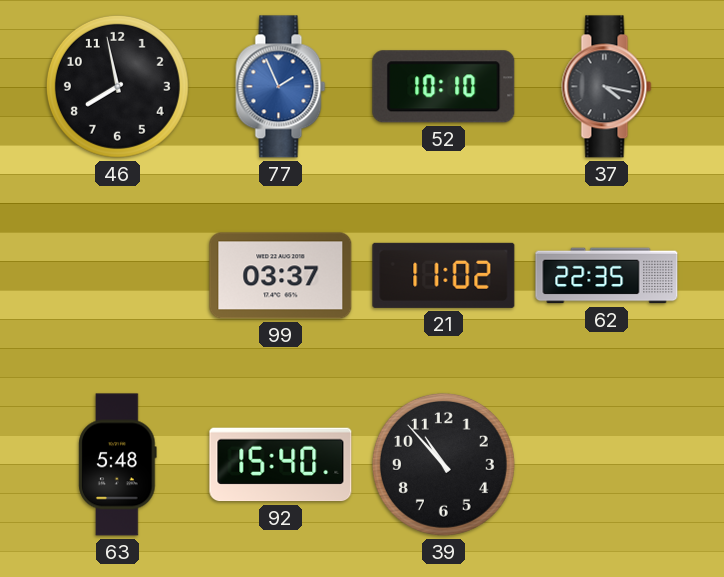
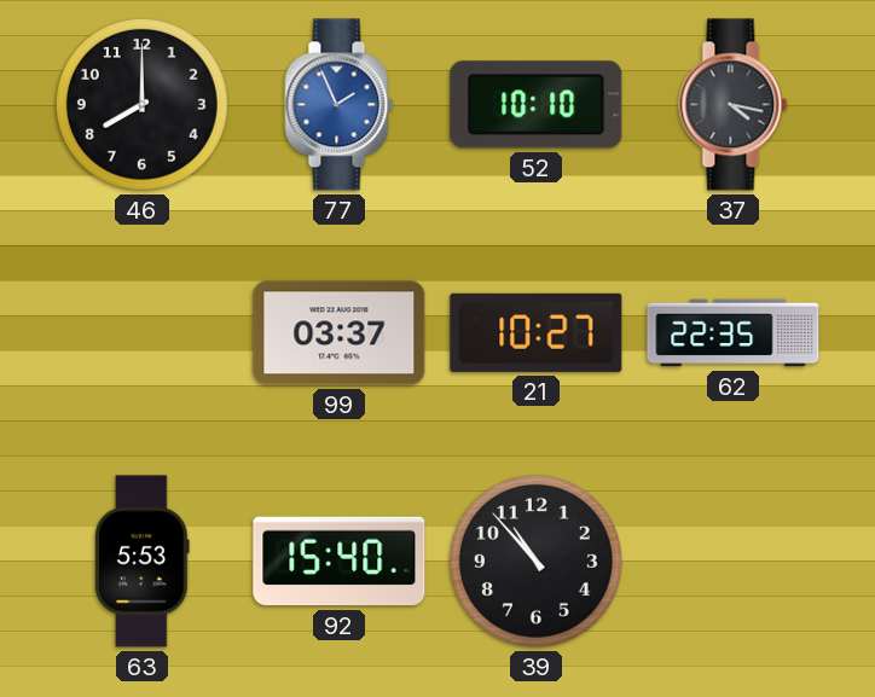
46: 7:58 -> 8:00 (141, 104)
21: 11:02 -> 10:27 (537, 332)
63: 5:48 -> 5:53 (143, 562)
